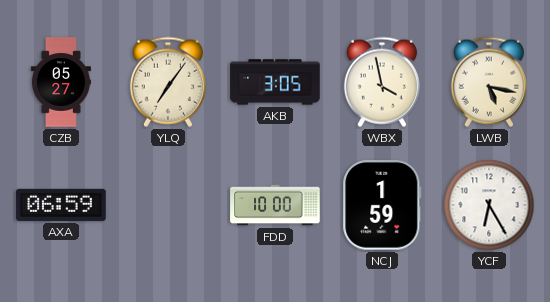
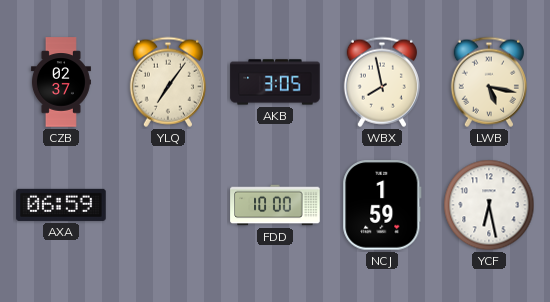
CZB: 05:27 -> 02:37 (61, 82)
WBX: 3:58 -> 7:58 (382, 82)
YCF: 6:25 -> 6:28 (489, 205)
